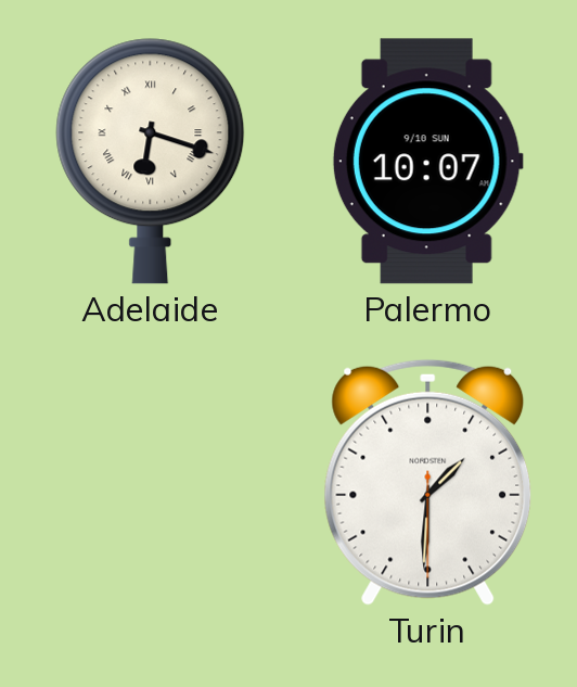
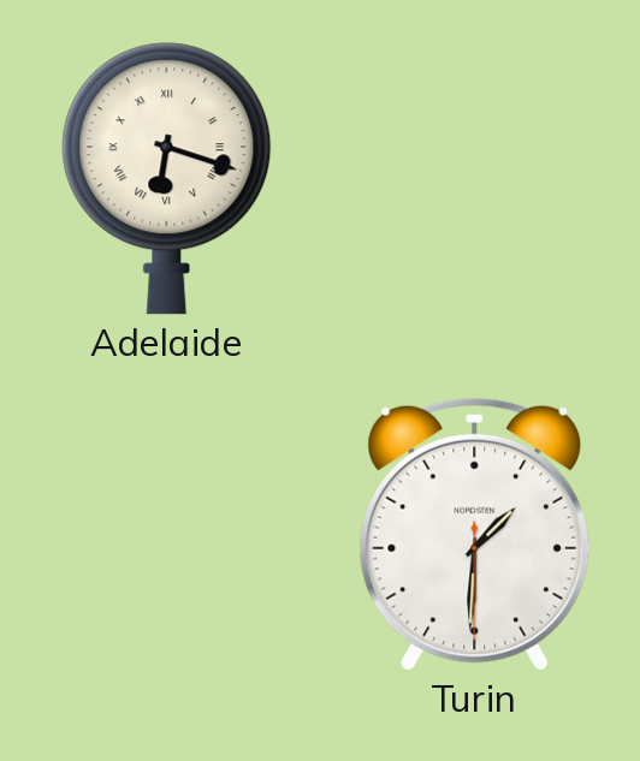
Palermo: 10:07 -> none (427, 162)
